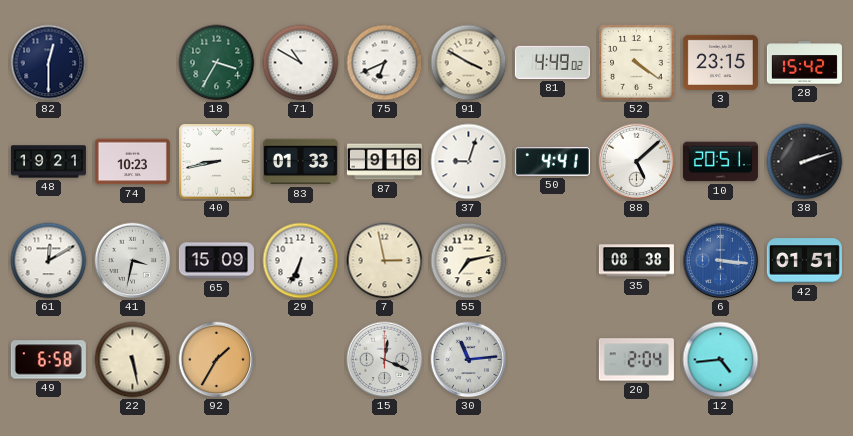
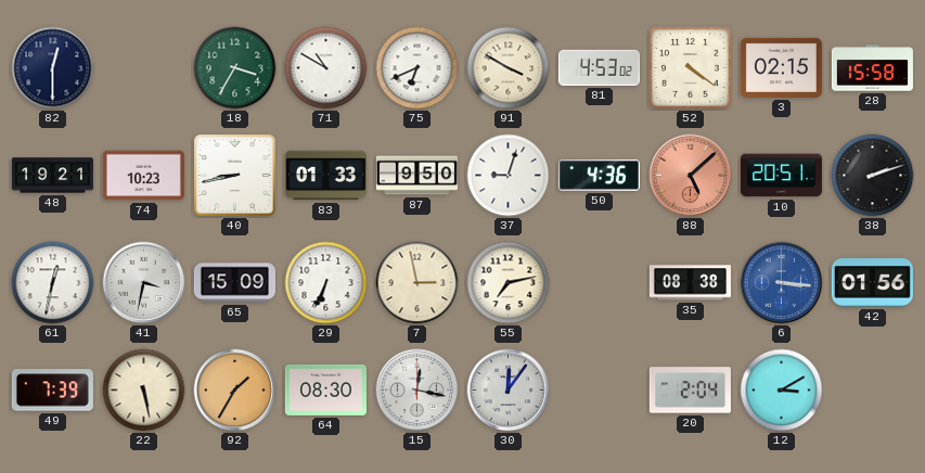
81: 4:49 -> 4:53 (599, 67)
3: 23:15 -> 02:15 (781, 67)
28: 15:42 -> 15:58 (872, 68)
87: 9:16 -> 9:50 (416, 176)
50: 4:41 -> 4:36 (599, 176)
88 dial: white -> salmon (691, 176)
61: 12:10 -> 12:32 (53, 283)
42: 01:51 -> 01:56 (872, 283)
49: 6:58 -> 7:39 (52, 391)
64: none -> 08:30 (325, 389)
15: 12:19 -> 12:17 (417, 391)
30: 11:14 -> 12:06 (509, 391)
12: 4:44 -> 3:10 (782, 391)
